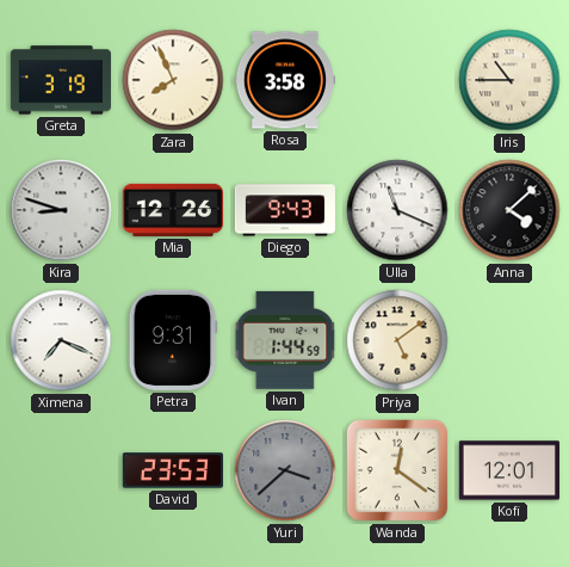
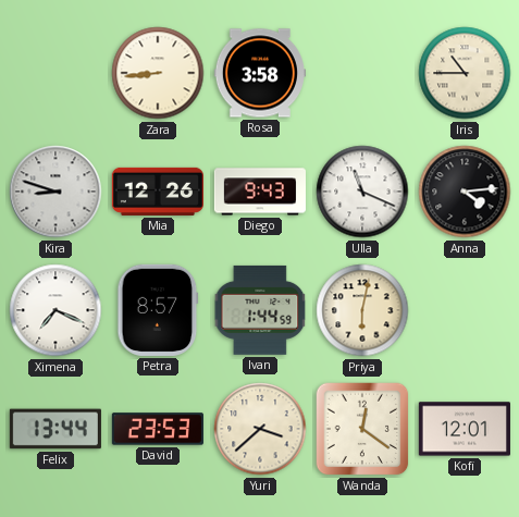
Greta: 3:19 -> none (61, 80)
Zara: 7:56 -> 8:44 (158, 73)
Anna: 4:08 -> 4:14 (465, 192)
Petra: 9:31 -> 8:57 (158, 310)
Priya: 5:09 -> 6:02 (362, 310)
Felix: none -> 13:44 (55, 429)
Yuri dial: grey -> cream (260, 429)
